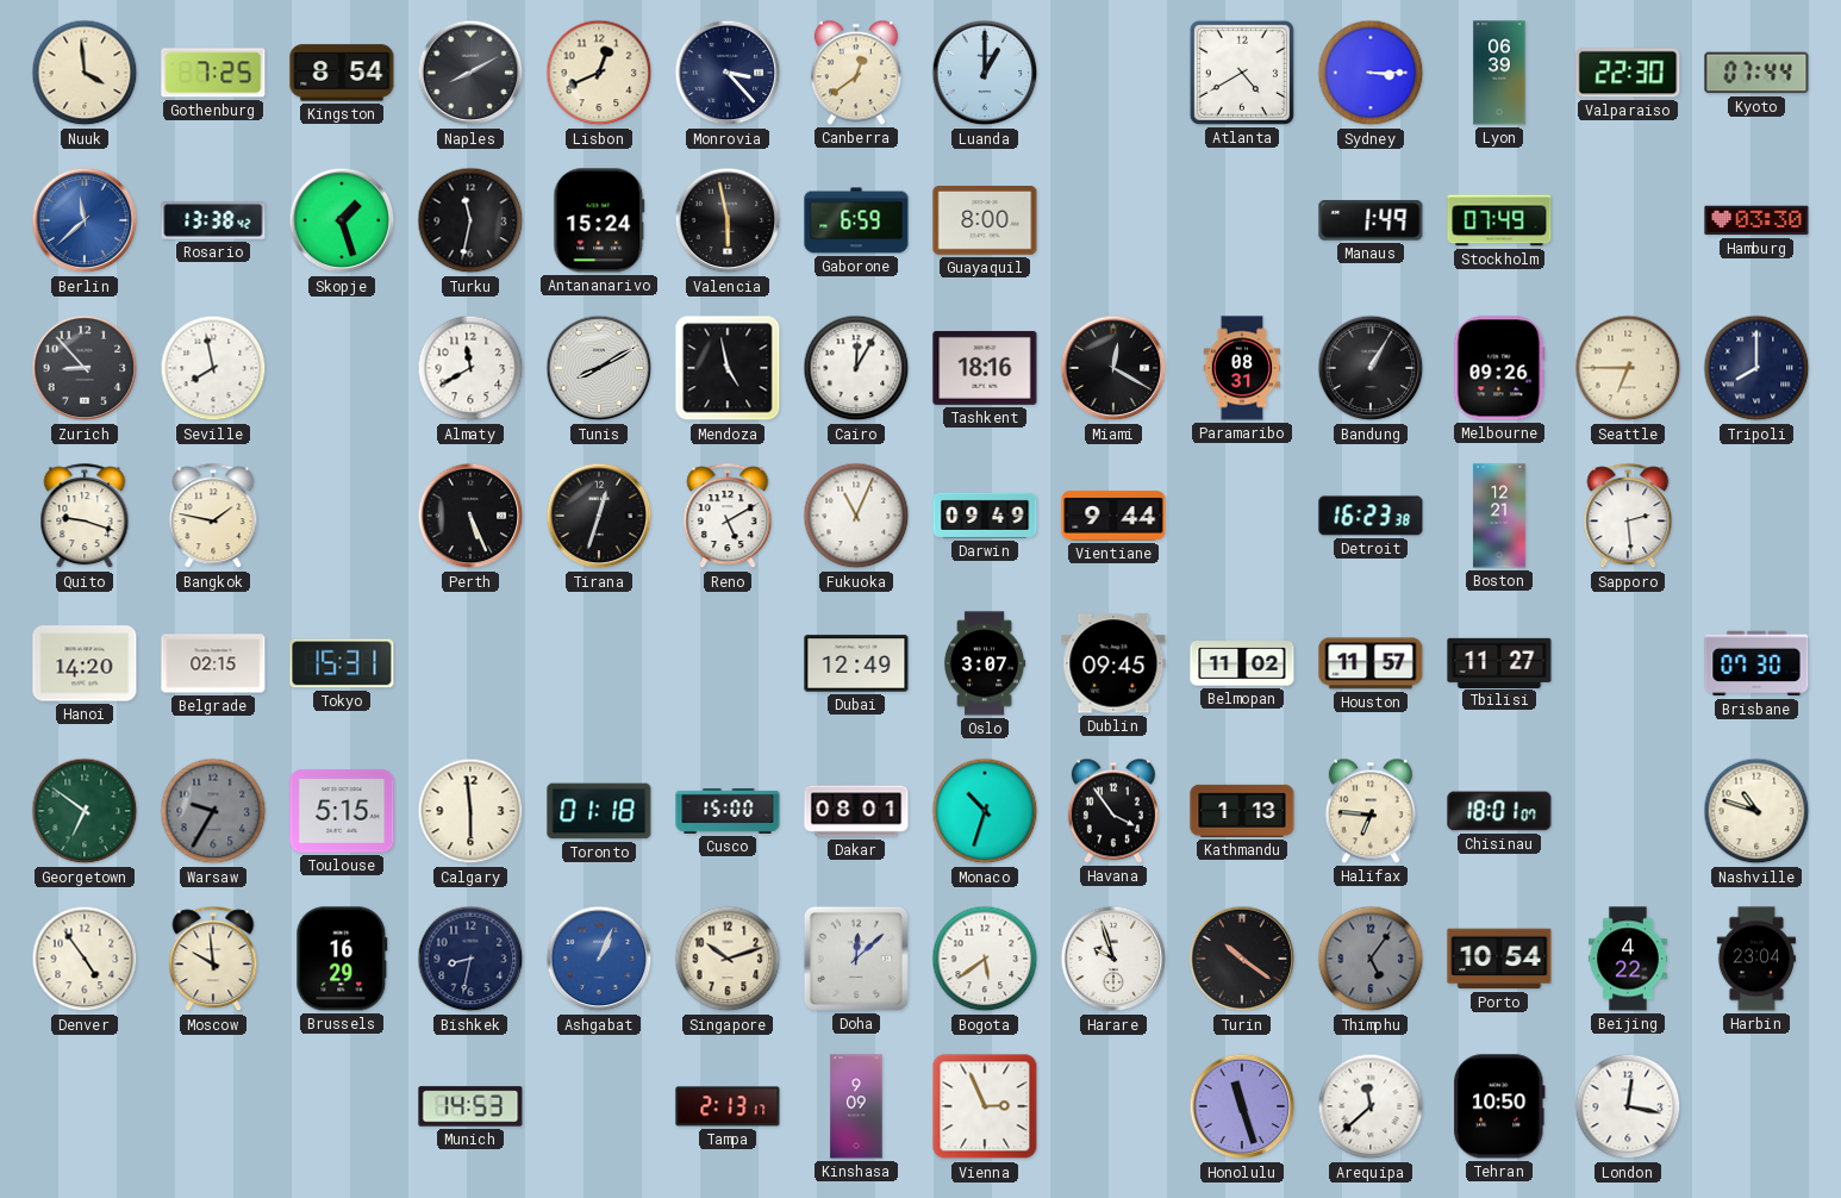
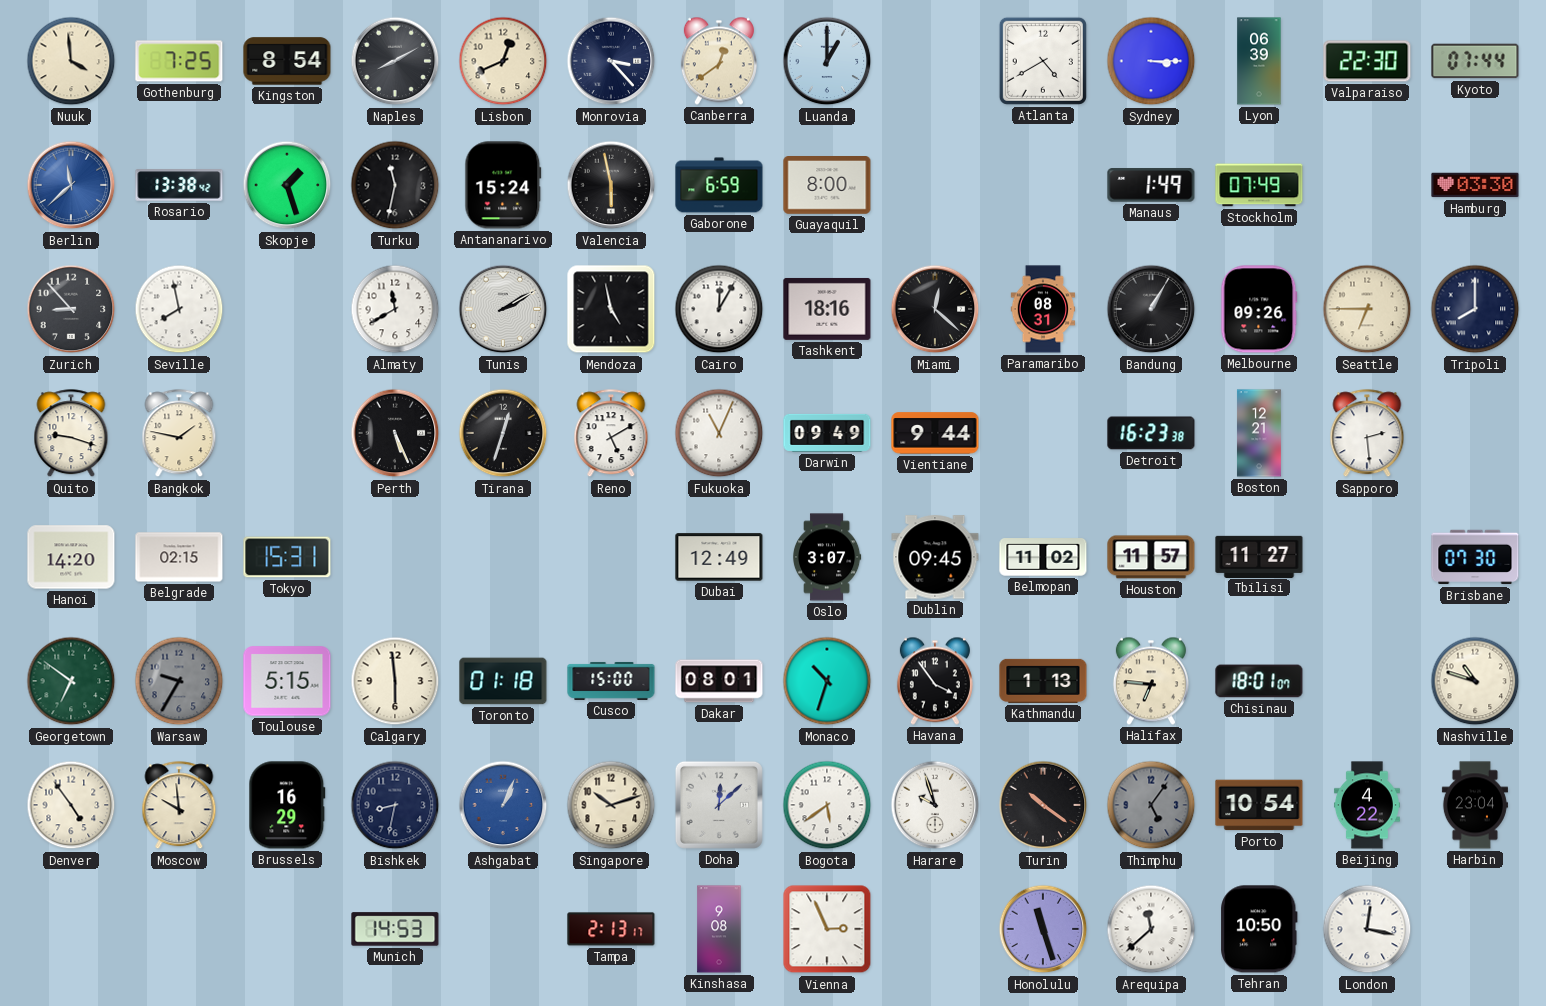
Tunis: 8:10 -> 2:10 (503, 309)
Miami: 12:20 -> 12:22 (935, 309)
Kinshasa: 9:09 -> 9:08 (719, 929)
